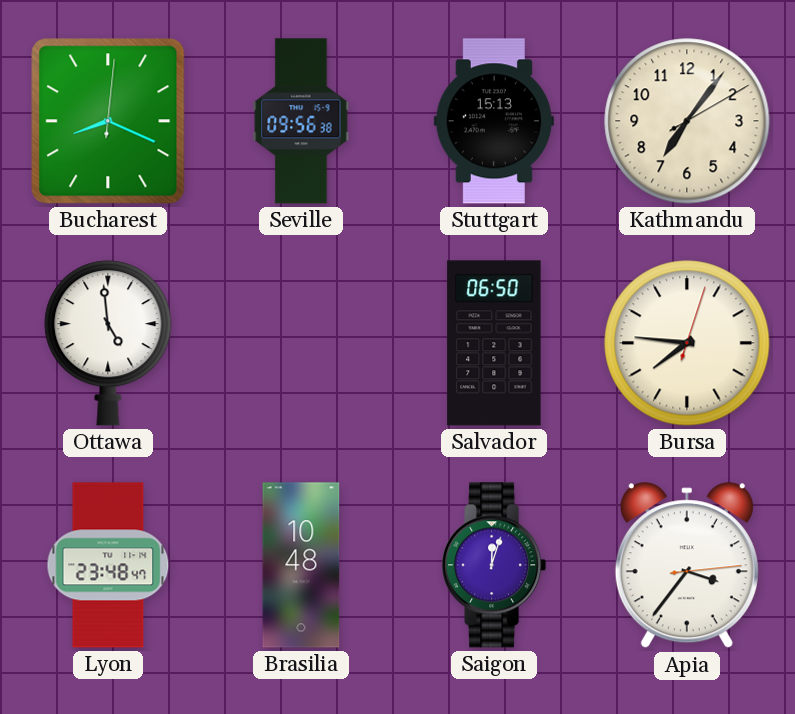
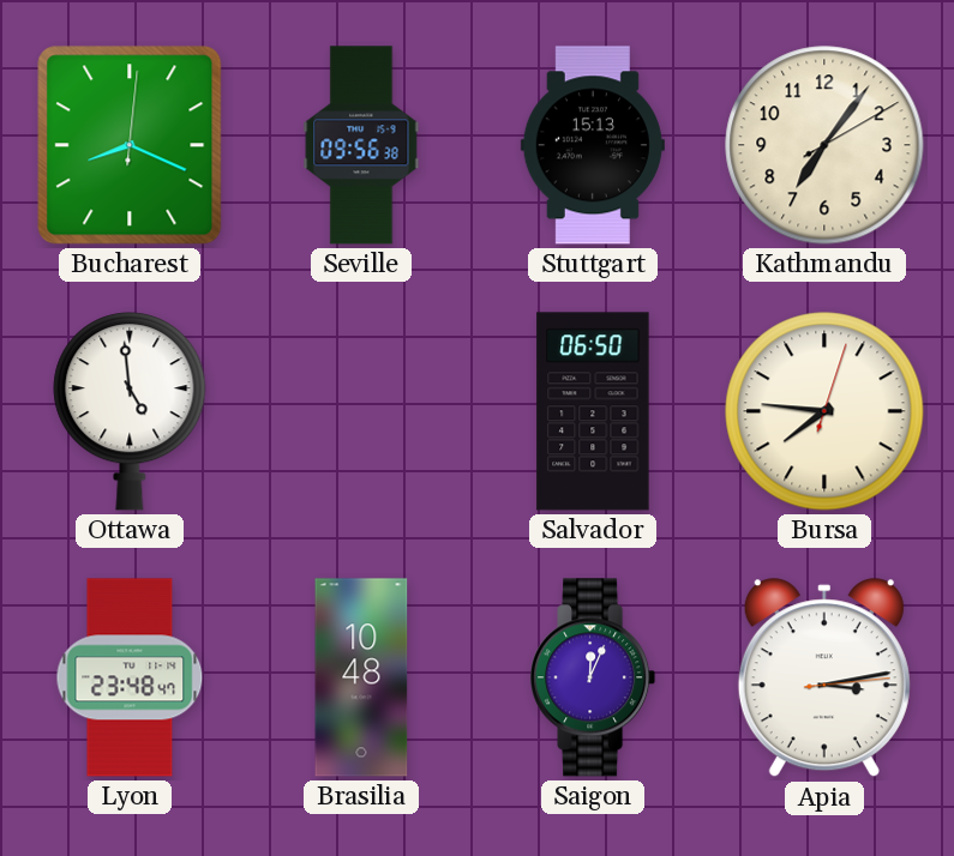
Saigon: 12:03 -> 12:04 (593, 677)
Apia: 3:36 -> 3:13 (824, 679)
